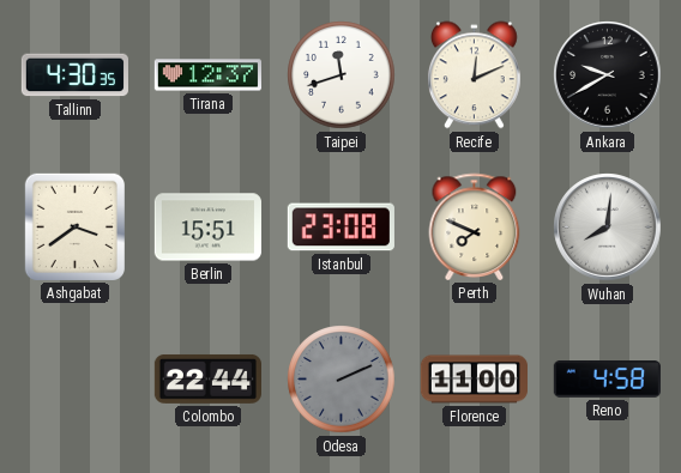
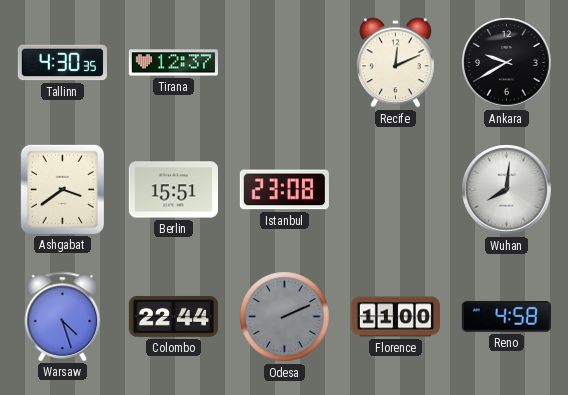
Taipei: 11:42 -> none (342, 75)
Perth: 7:49 -> none (475, 226)
Warsaw: none -> 4:27 (63, 316)
